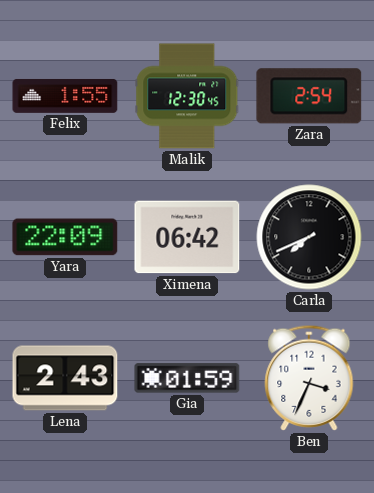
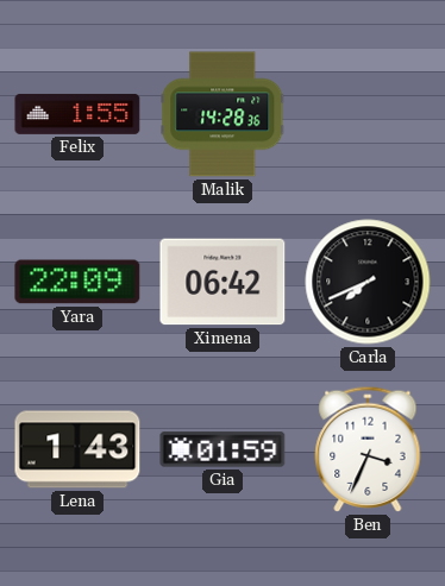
Malik: 12:30 -> 14:28 (223, 114)
Zara: 2:54 -> none (309, 96)
Lena: 2:43 -> 1:43 (77, 449)
